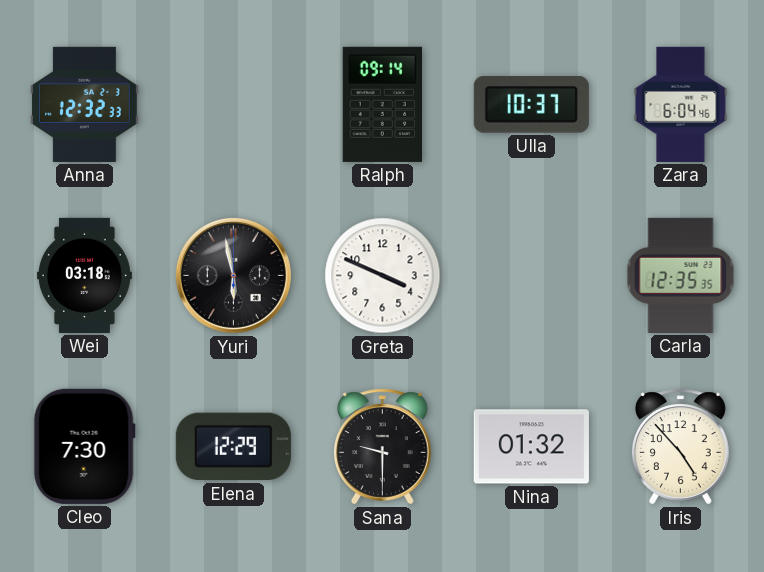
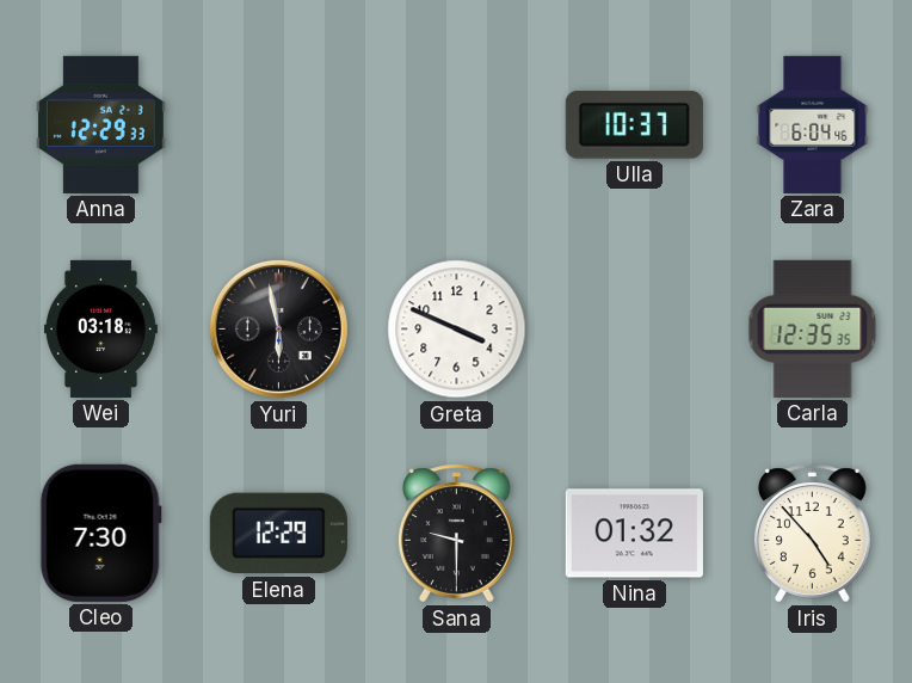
Anna: 12:32 -> 12:29 (100, 124)
Ralph: 09:14 -> none (382, 104)
